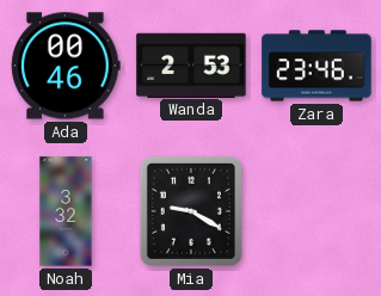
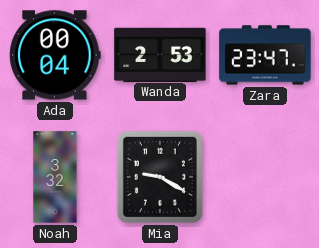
Ada: 00:46 -> 00:04 (55, 55)
Zara: 23:46 -> 23:47 (265, 55)
